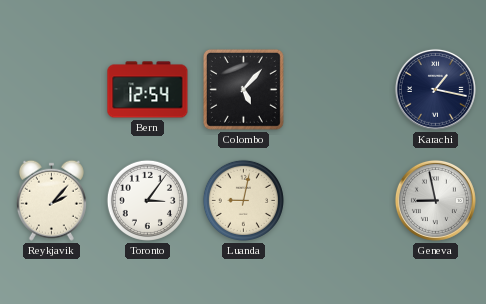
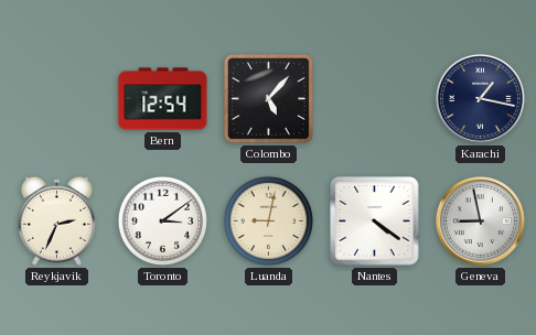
Reykjavik: 2:07 -> 2:34 (56, 220)
Toronto: 3:06 -> 3:09 (162, 220)
Nantes: none -> 4:21 (375, 221)
